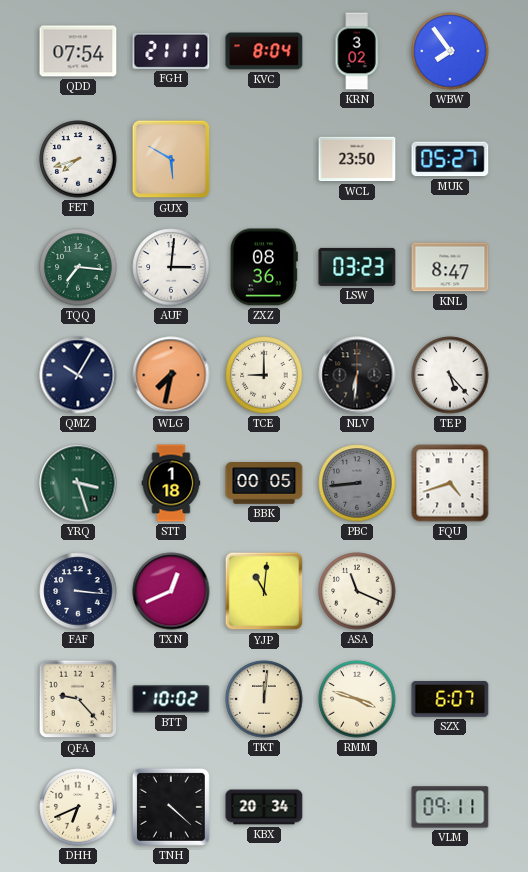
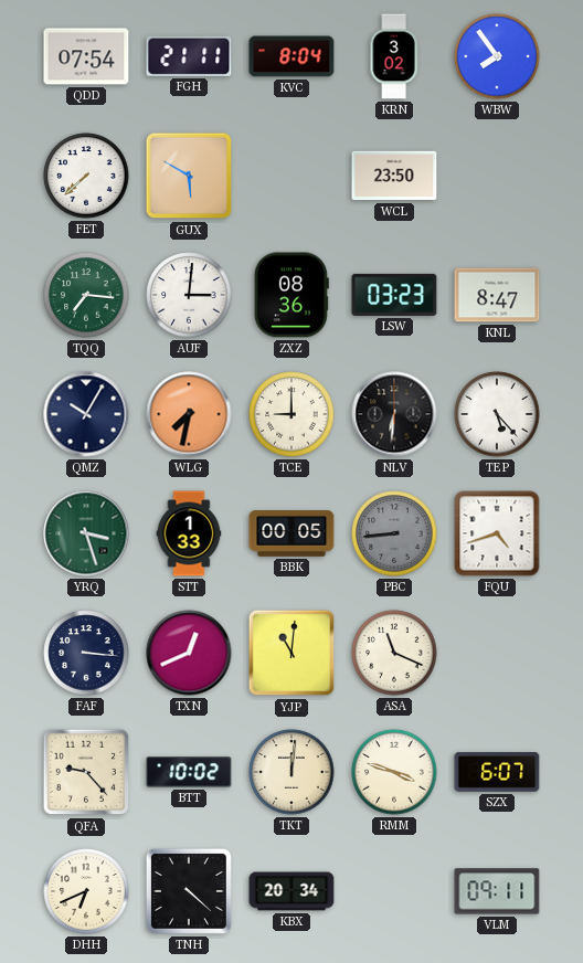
FET: 7:42 -> 7:38 (86, 176)
MUK: 05:27 -> none (450, 159)
STT: 1:18 -> 1:33 (189, 533)
